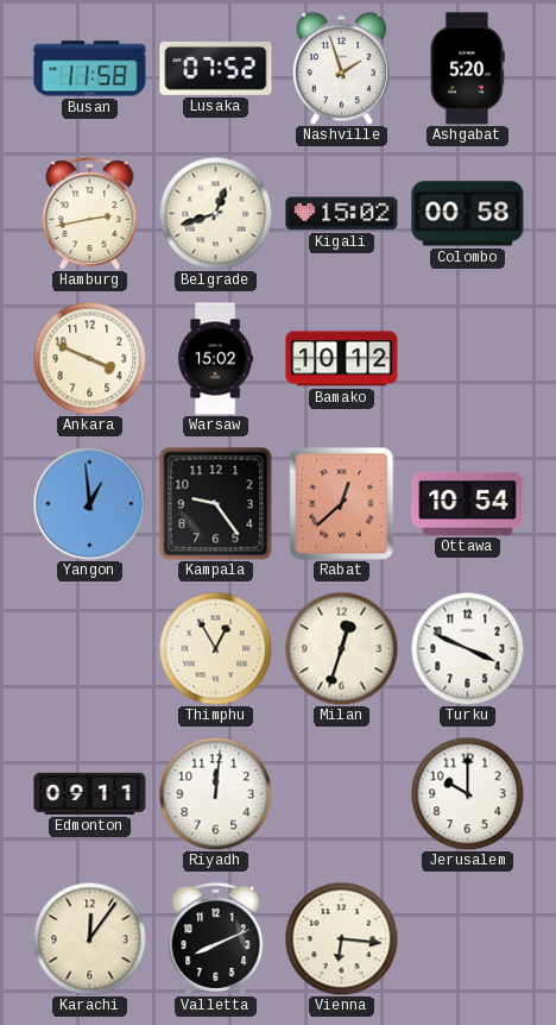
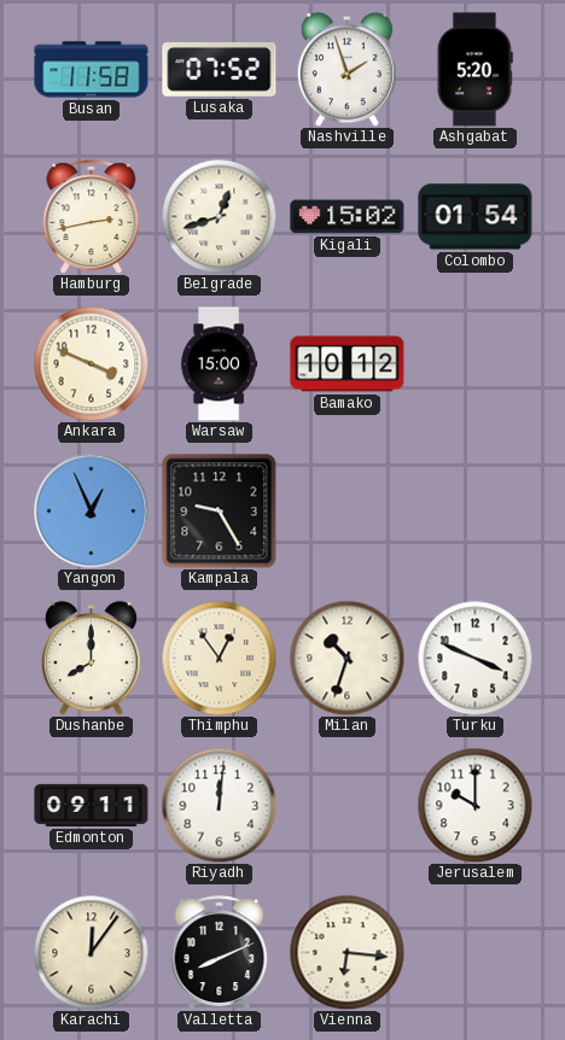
Colombo: 00:58 -> 01:54 (476, 217)
Warsaw: 15:02 -> 15:00 (220, 364)
Yangon: 12:59 -> 12:56 (91, 510)
Kampala: 9:24 -> 9:25 (219, 510)
Rabat: 12:38 -> none (342, 503)
Ottawa: 10:54 -> none (468, 503)
Dushanbe: none -> 8:00 (91, 659)
Thimphu: 12:55 -> 12:54 (219, 658)
Milan: 12:33 -> 10:33 (346, 658)
